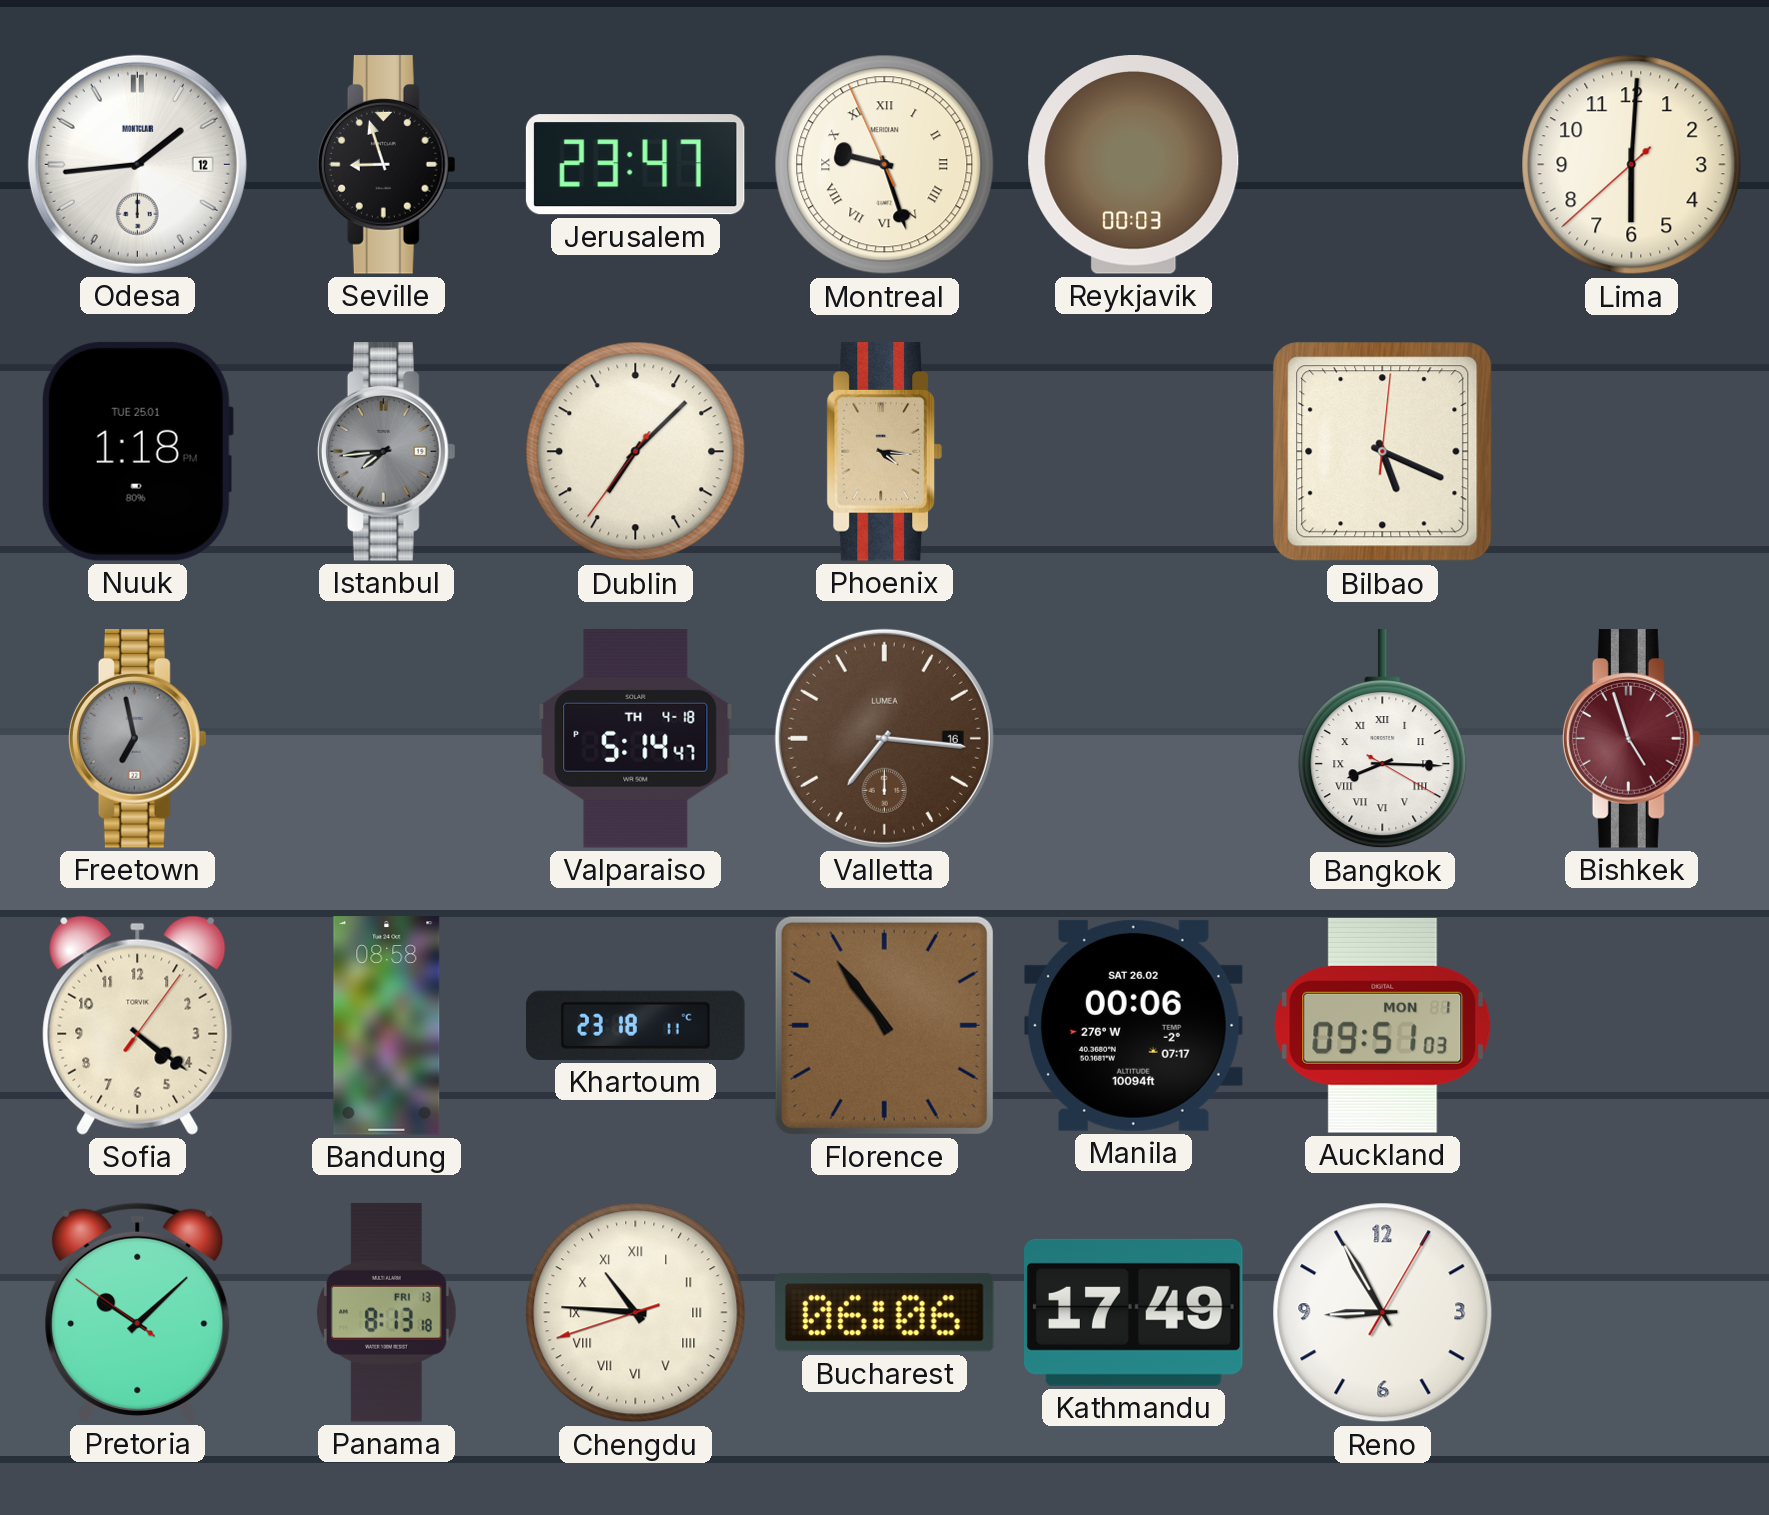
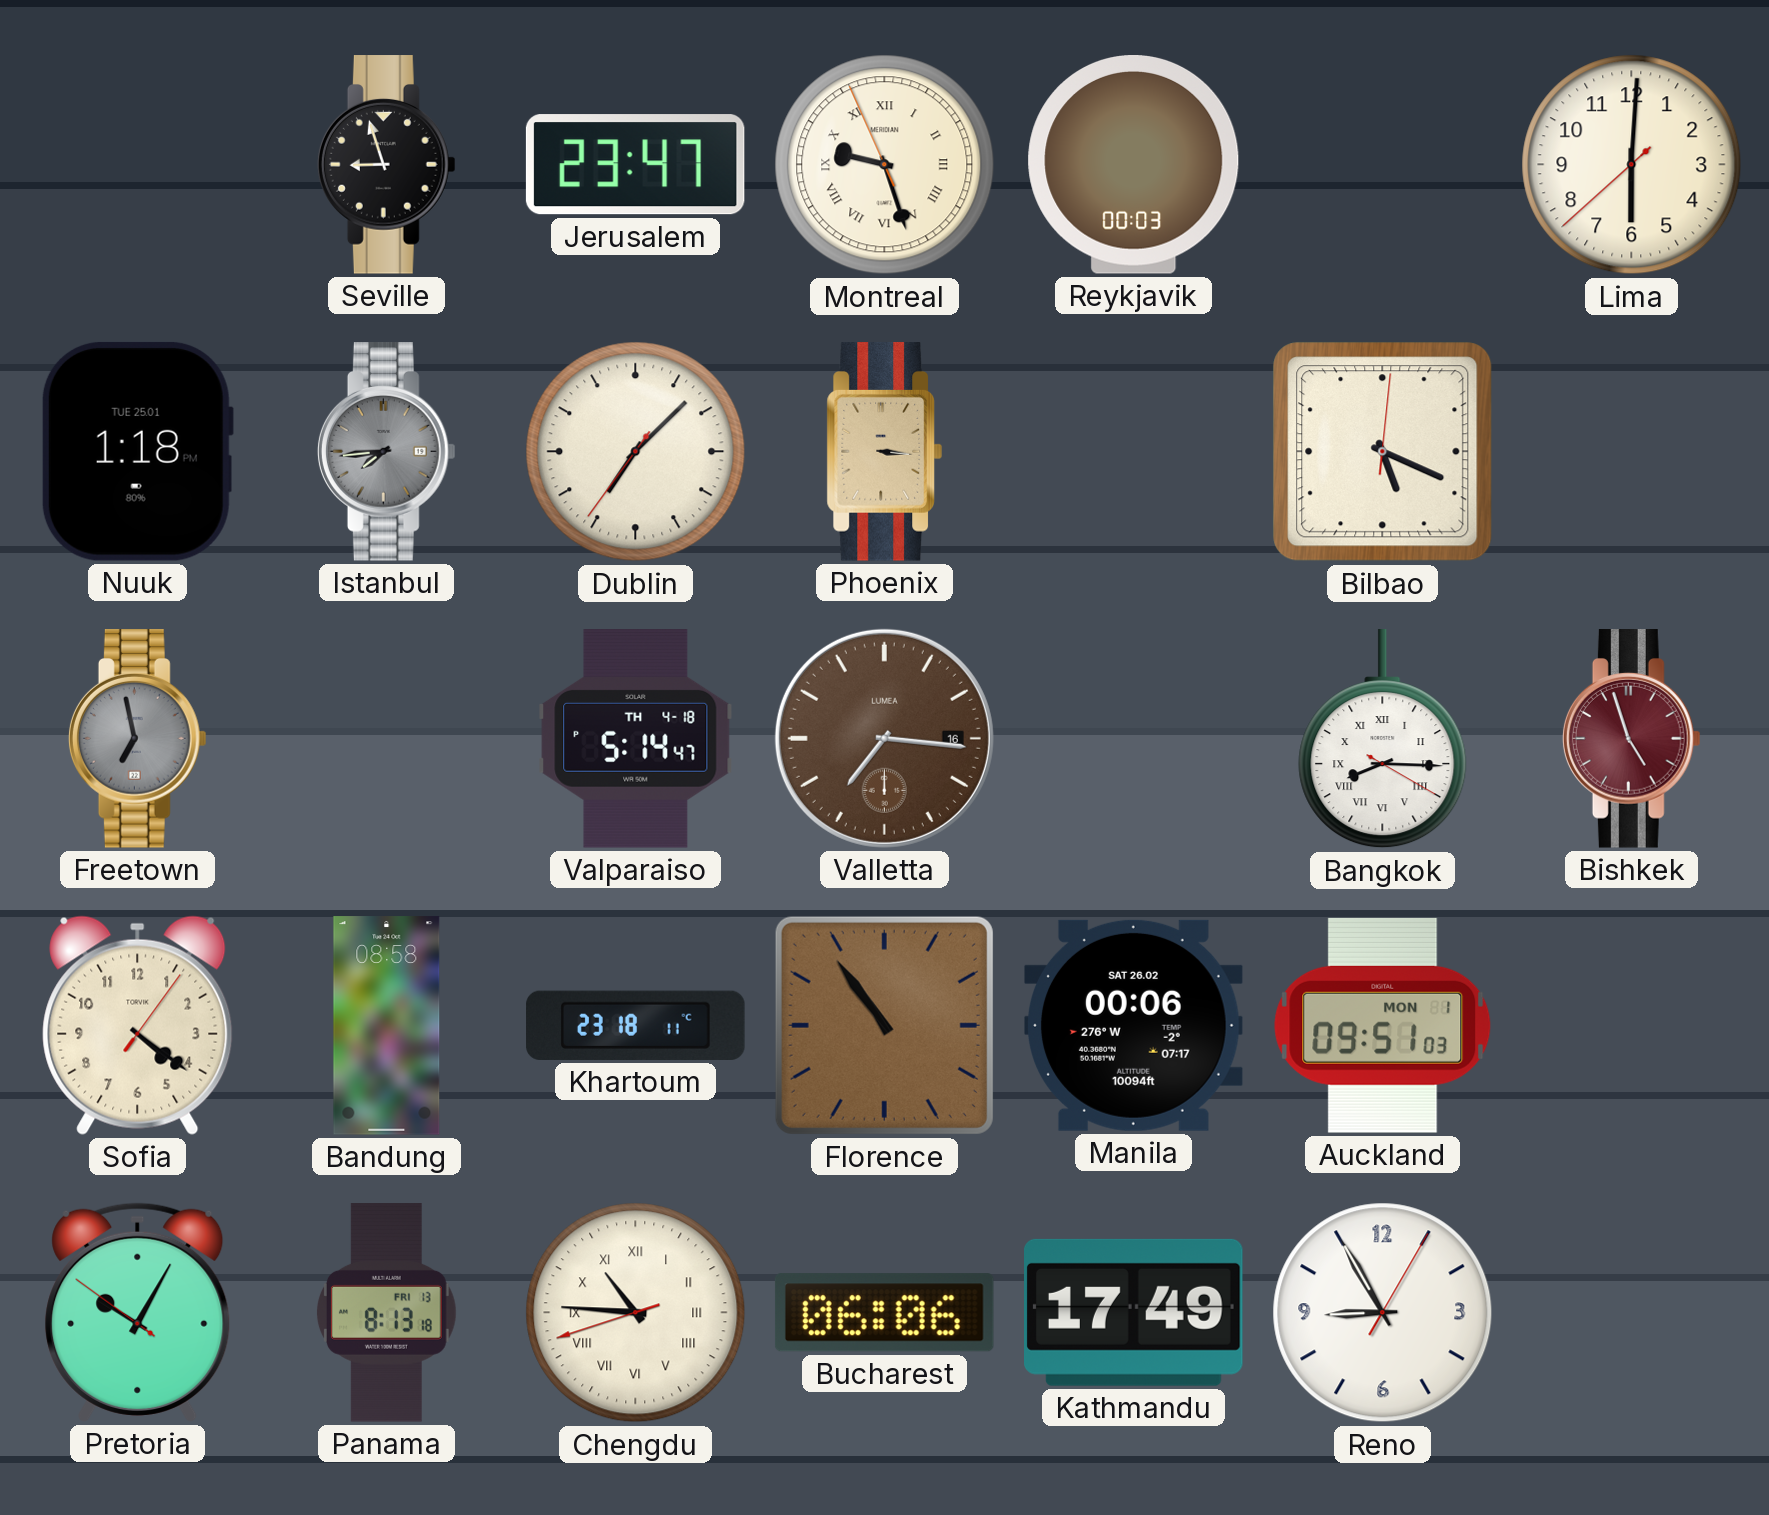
Odesa: 1:44 -> none (137, 164)
Phoenix: 4:16 -> 3:16 (884, 452)
Pretoria: 10:07 -> 10:04 (138, 1312)
